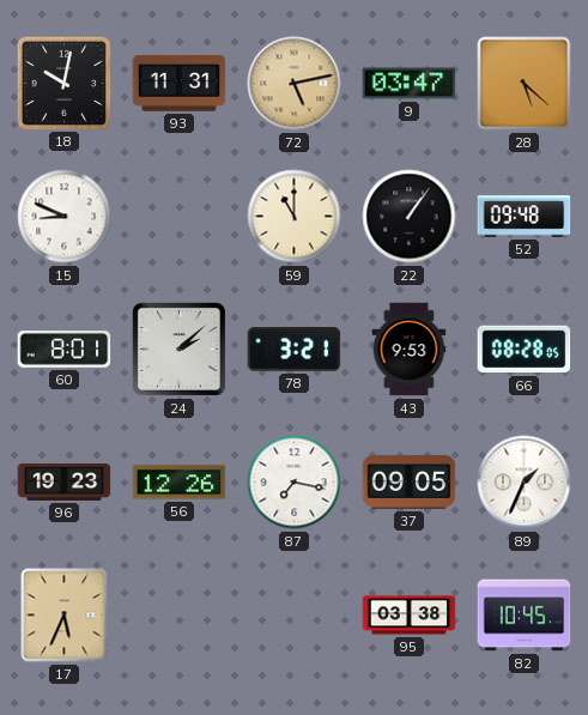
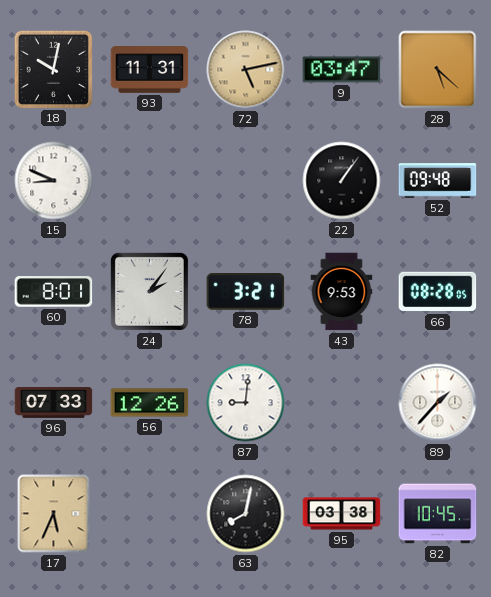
59: 11:00 -> none (295, 217)
24: 2:08 -> 2:06 (149, 291)
96: 19:23 -> 07:33 (54, 402)
87: 7:17 -> 9:01 (246, 403)
37: 09:05 -> none (410, 481)
89: 1:34 -> 1:37 (438, 403)
63: none -> 8:02 (246, 514)
